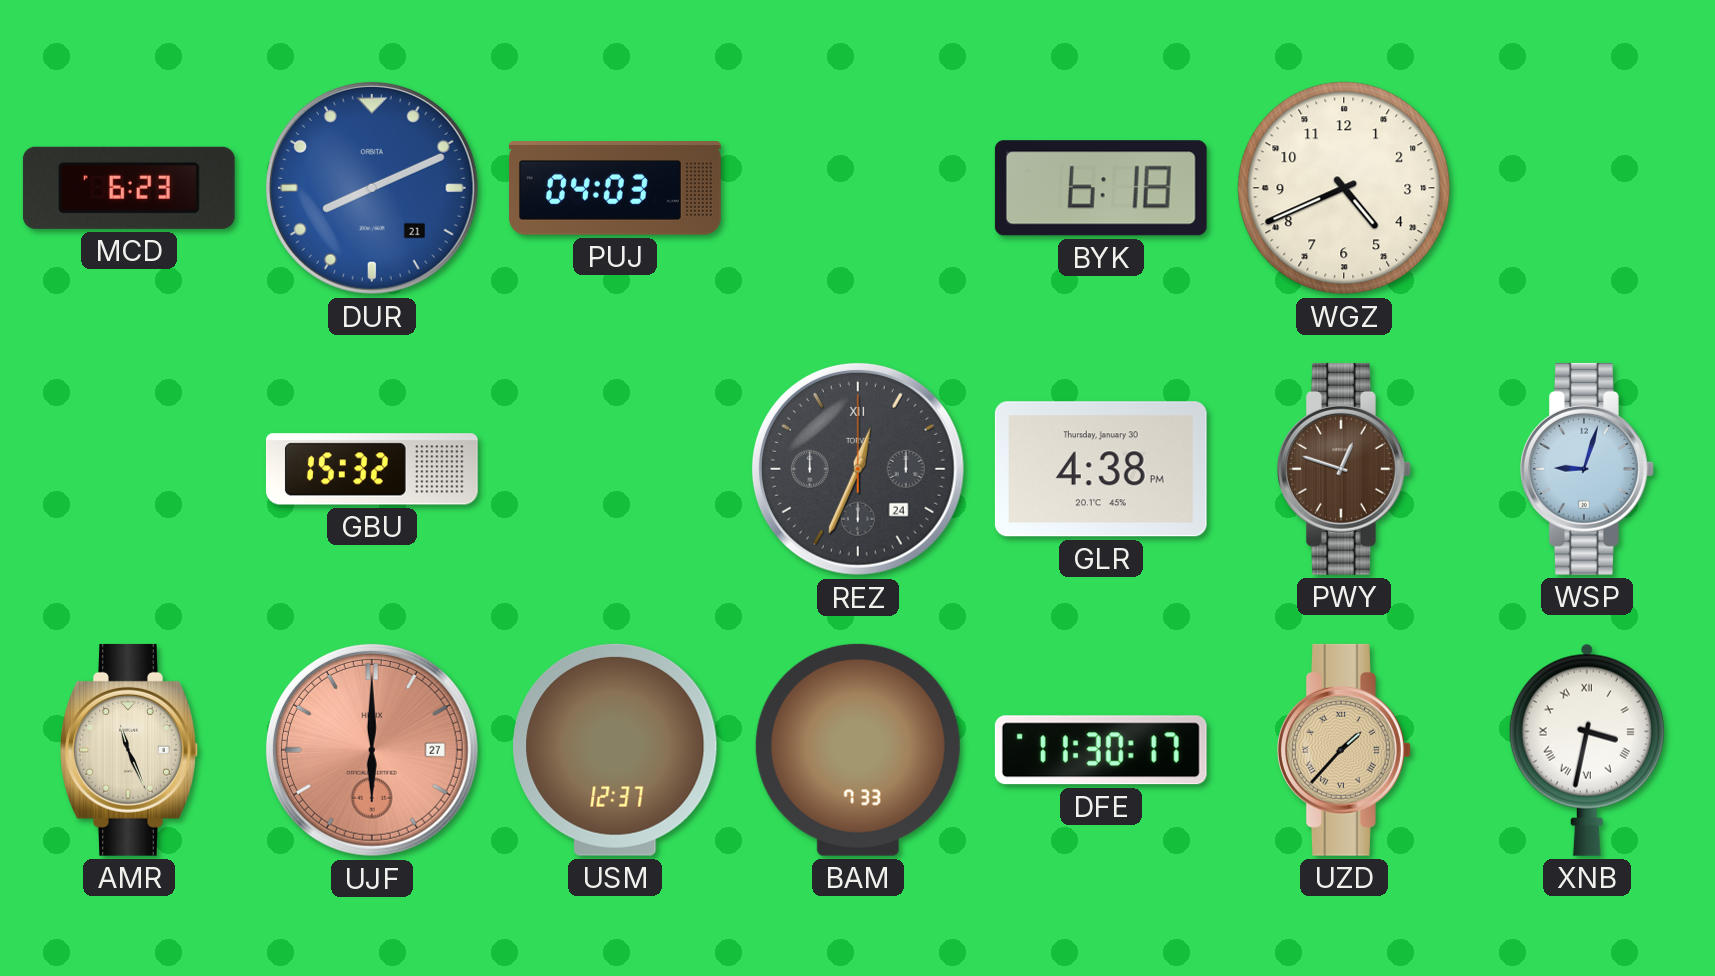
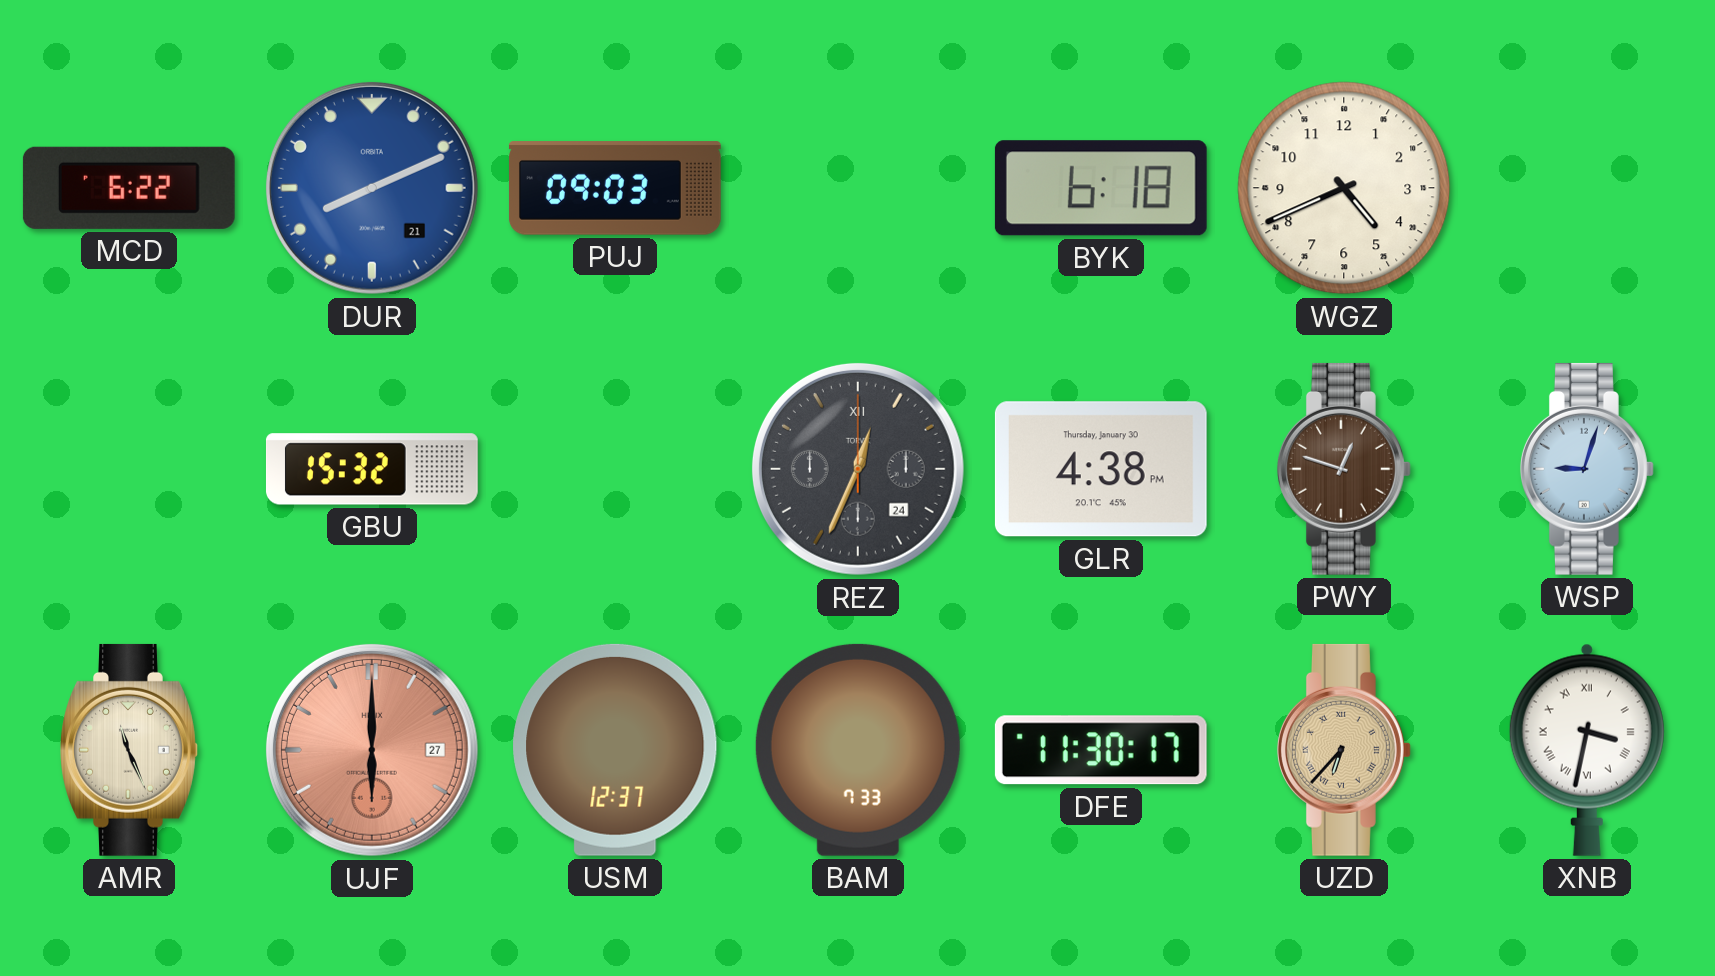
MCD: 6:23 -> 6:22 (129, 188)
PUJ: 04:03 -> 09:03 (615, 188)
UZD: 1:37 -> 6:37 (1344, 750)
